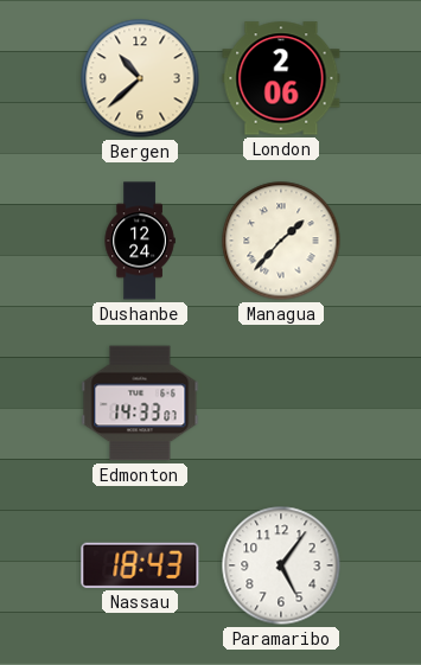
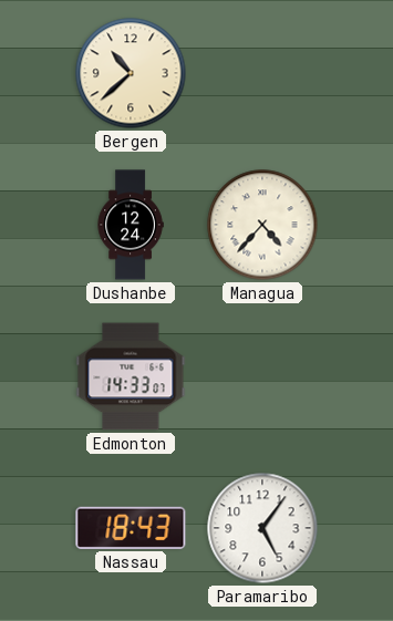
London: 2:06 -> none (281, 78)
Managua: 1:37 -> 4:37 (262, 225)
